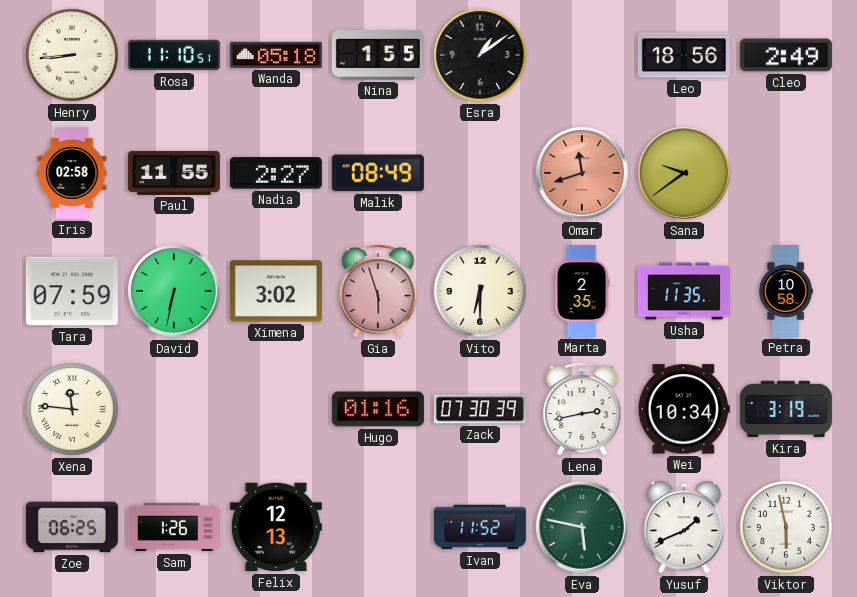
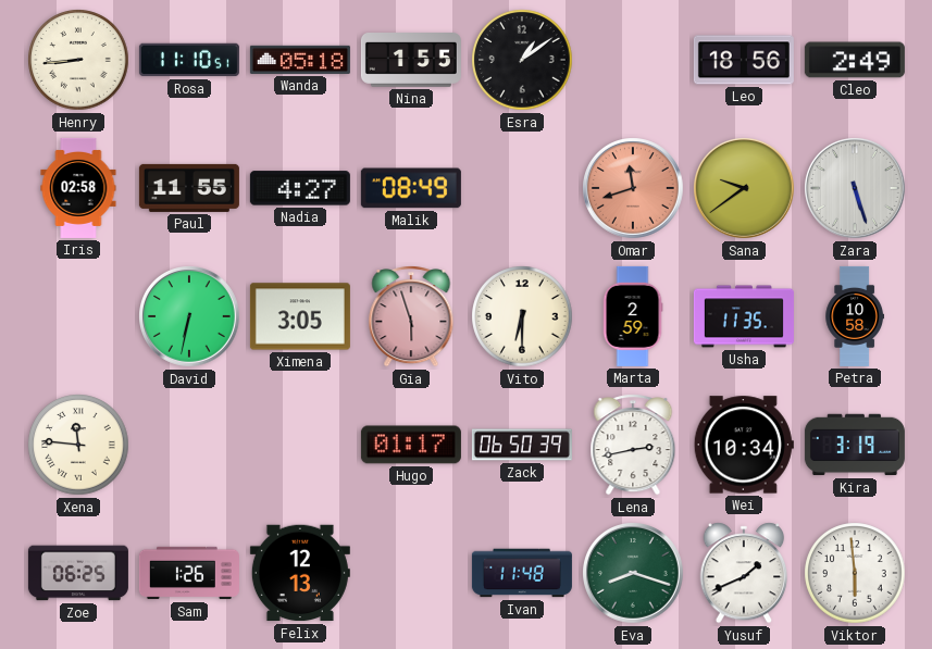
Nadia: 2:27 -> 4:27 (300, 188)
Zara: none -> 5:27 (856, 189)
Tara: 07:59 -> none (72, 291)
Ximena: 3:02 -> 3:05 (300, 316)
Marta: 2:35 -> 2:59 (633, 316)
Hugo: 01:16 -> 01:17 (411, 445)
Zack: 07:30 -> 06:50 (522, 445)
Ivan: 11:52 -> 11:48 (522, 573)
Eva: 5:47 -> 8:18 (634, 574)
Viktor: 5:58 -> 5:59 (855, 573)
